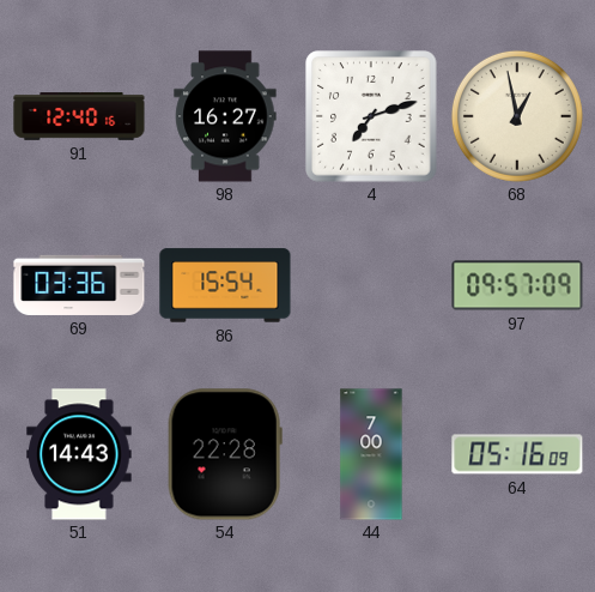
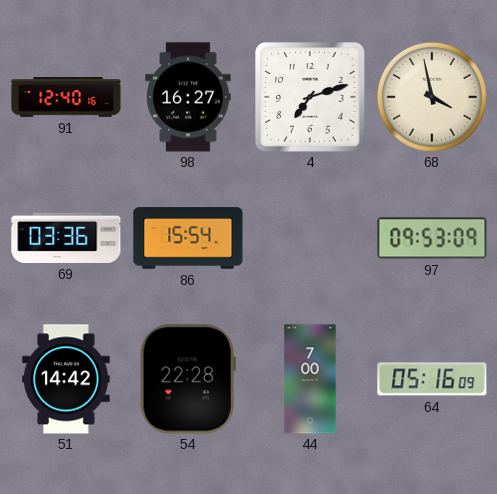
68: 12:58 -> 3:58 (432, 97)
97: 09:57 -> 09:53 (432, 238)
51: 14:43 -> 14:42 (66, 379)
